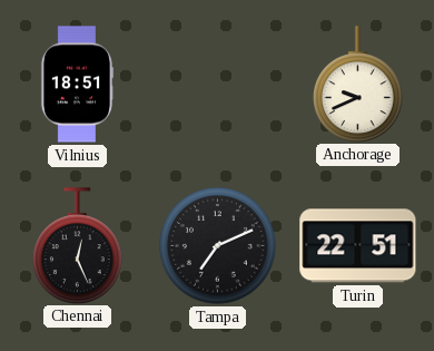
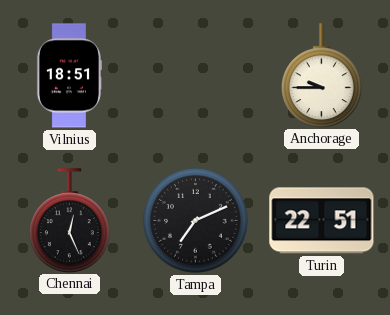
Anchorage: 9:41 -> 9:45 (322, 75)
